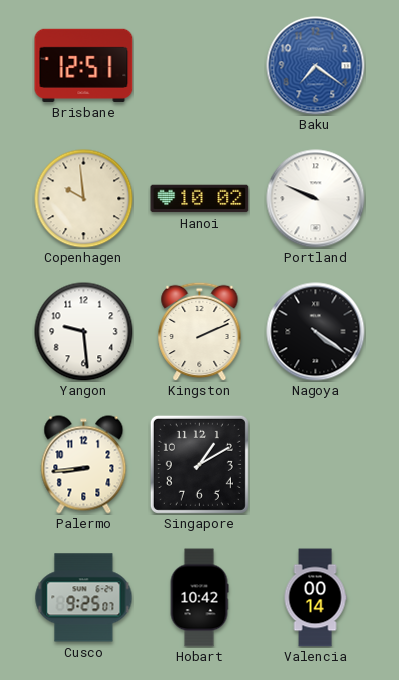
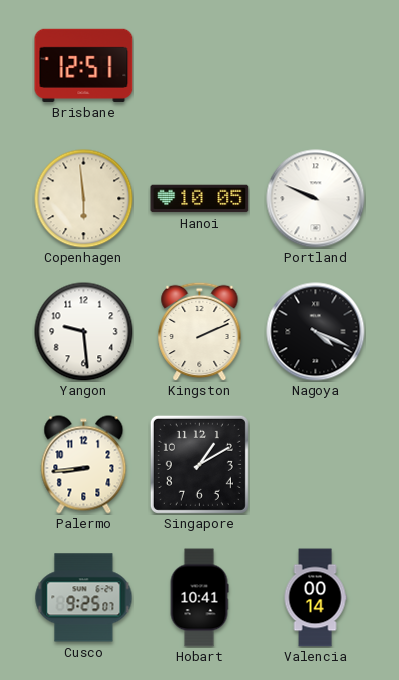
Baku: 7:21 -> none (316, 66)
Copenhagen: 9:59 -> 5:59 (84, 199)
Hanoi: 10:02 -> 10:05 (200, 199)
Nagoya: 4:21 -> 4:19 (316, 332)
Hobart: 10:42 -> 10:41 (199, 598)
